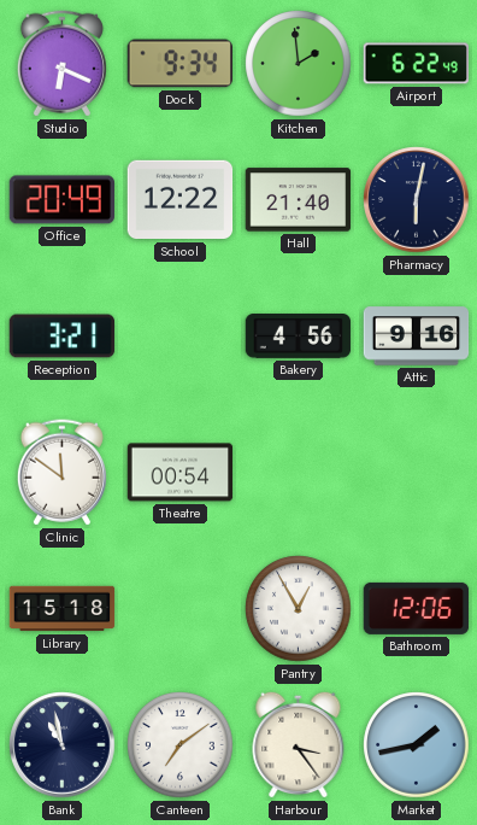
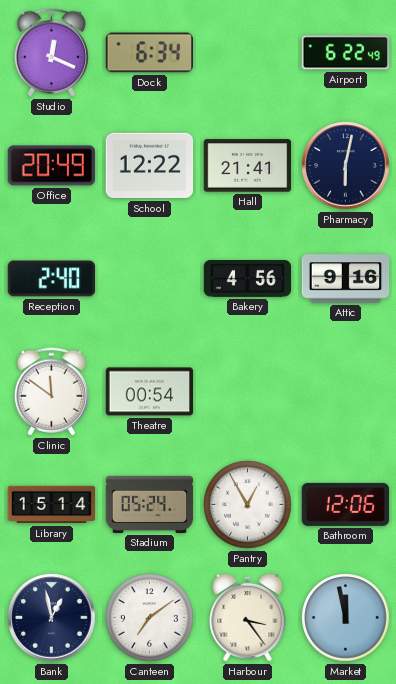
Studio: 6:19 -> 12:19 (51, 53)
Dock: 9:34 -> 6:34 (150, 53)
Kitchen: 1:59 -> none (299, 64)
Hall: 21:40 -> 21:41 (248, 166)
Reception: 3:21 -> 2:40 (52, 279)
Library: 15:18 -> 15:14 (52, 505)
Stadium: none -> 05:24 (150, 504)
Bank: 10:58 -> 12:58 (52, 618)
Market: 1:43 -> 11:58 (346, 618)
